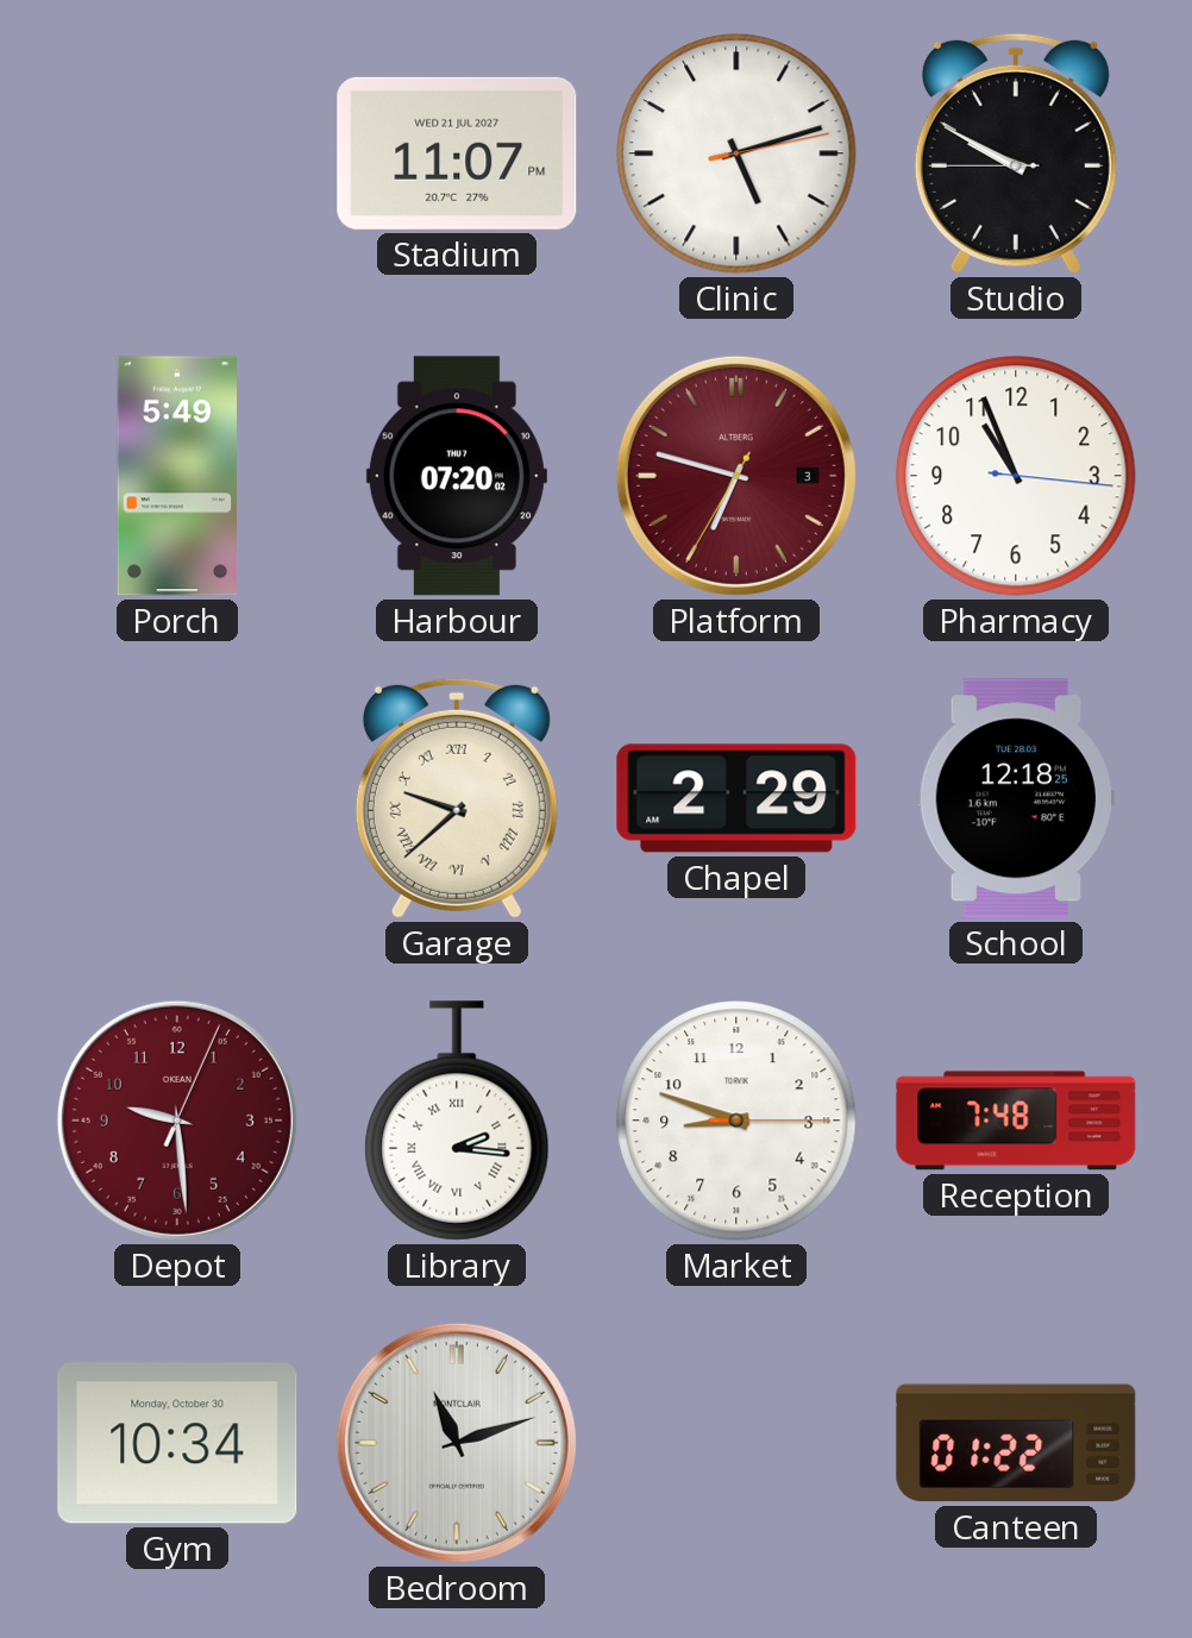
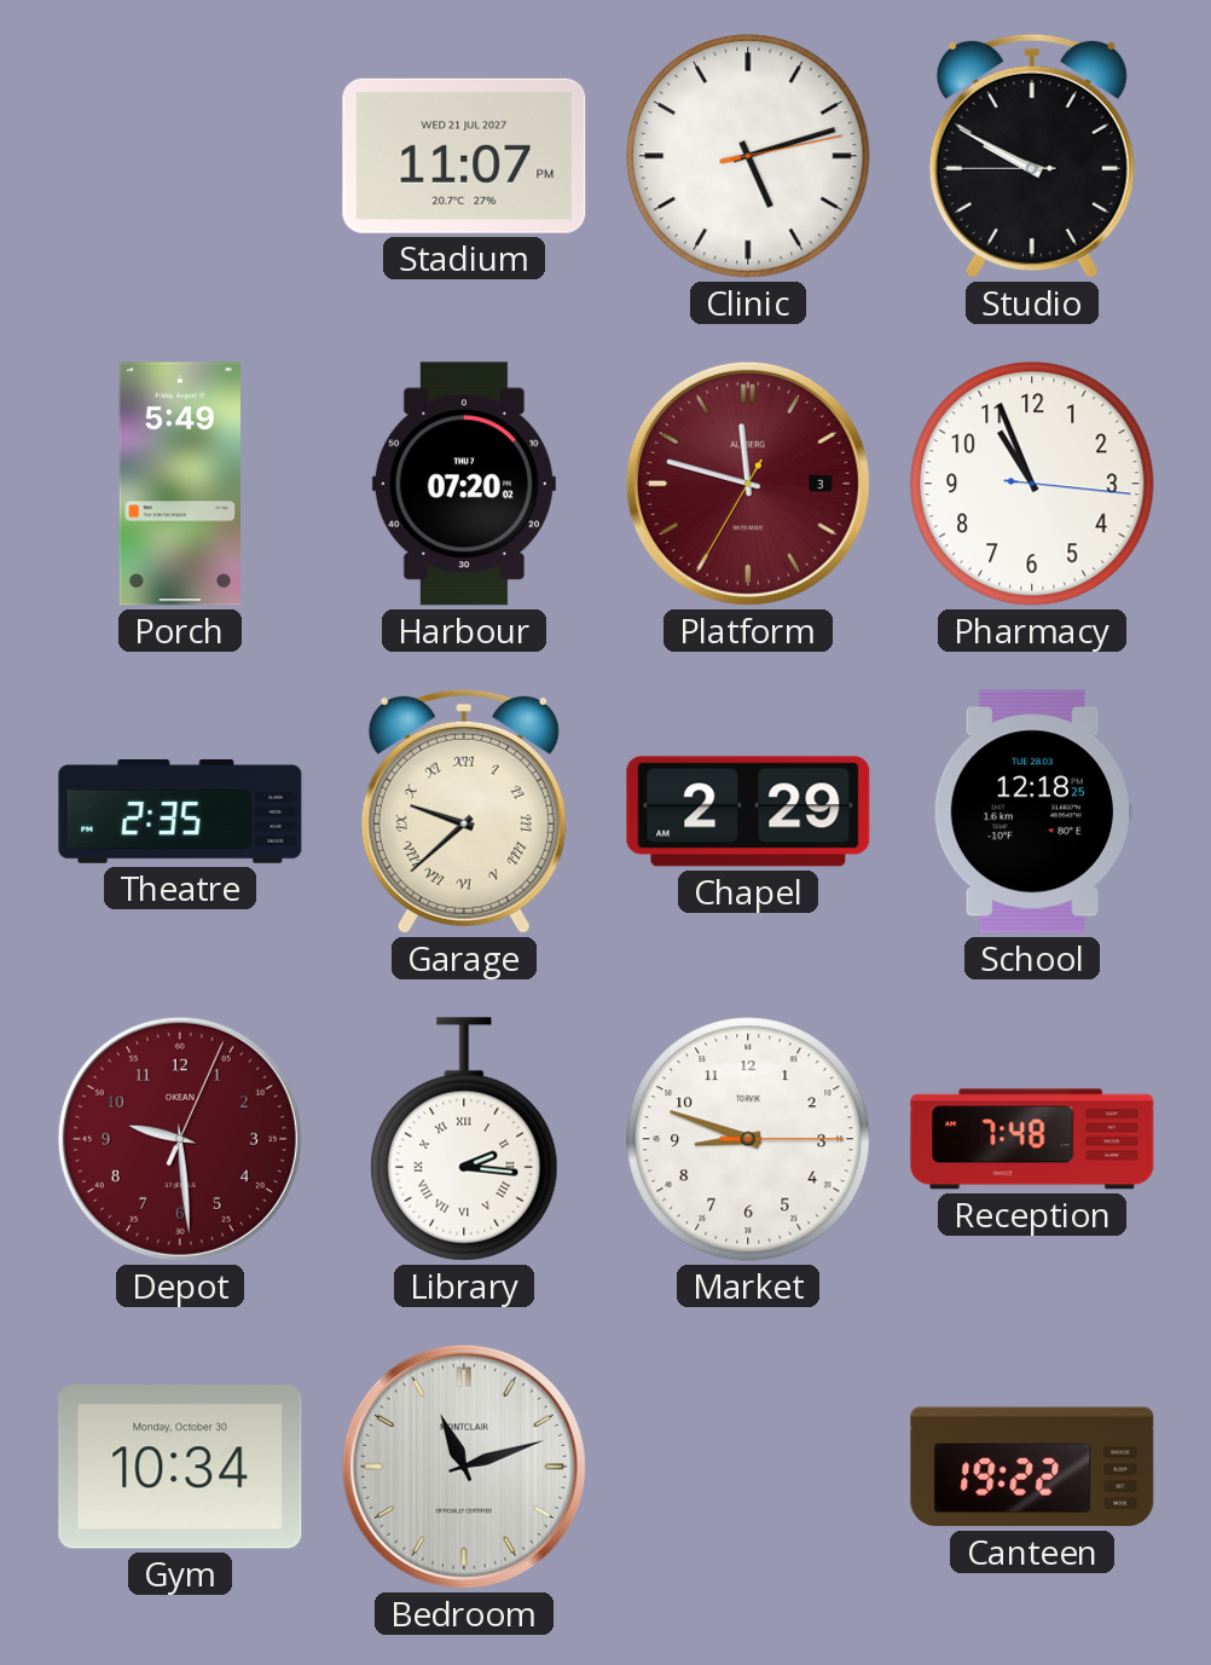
Platform: 6:47 -> 11:47 (748, 484)
Theatre: none -> 2:35 (180, 811)
Canteen: 01:22 -> 19:22 (1032, 1467)
